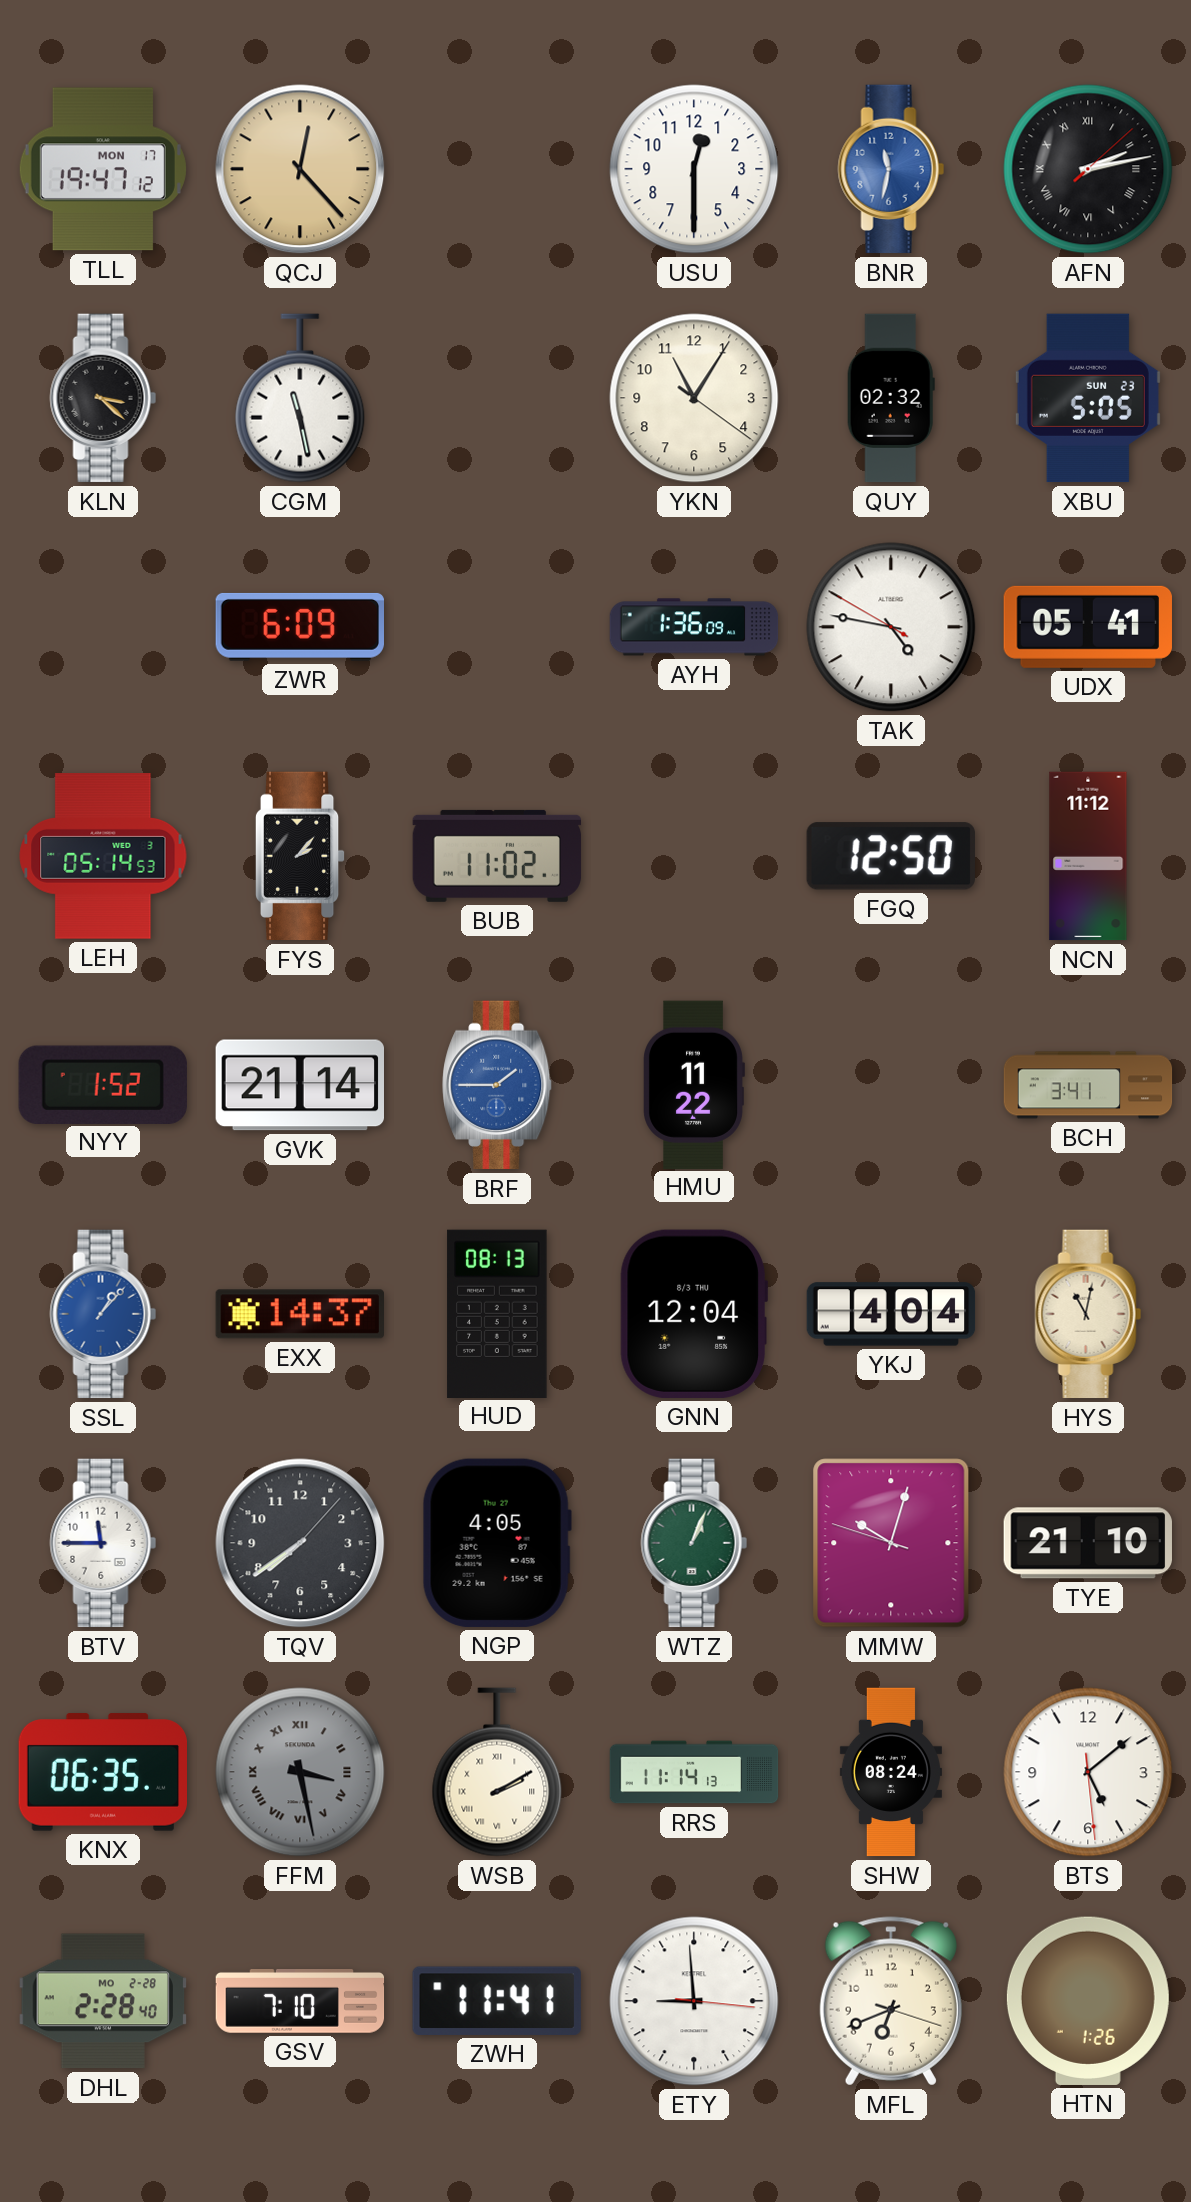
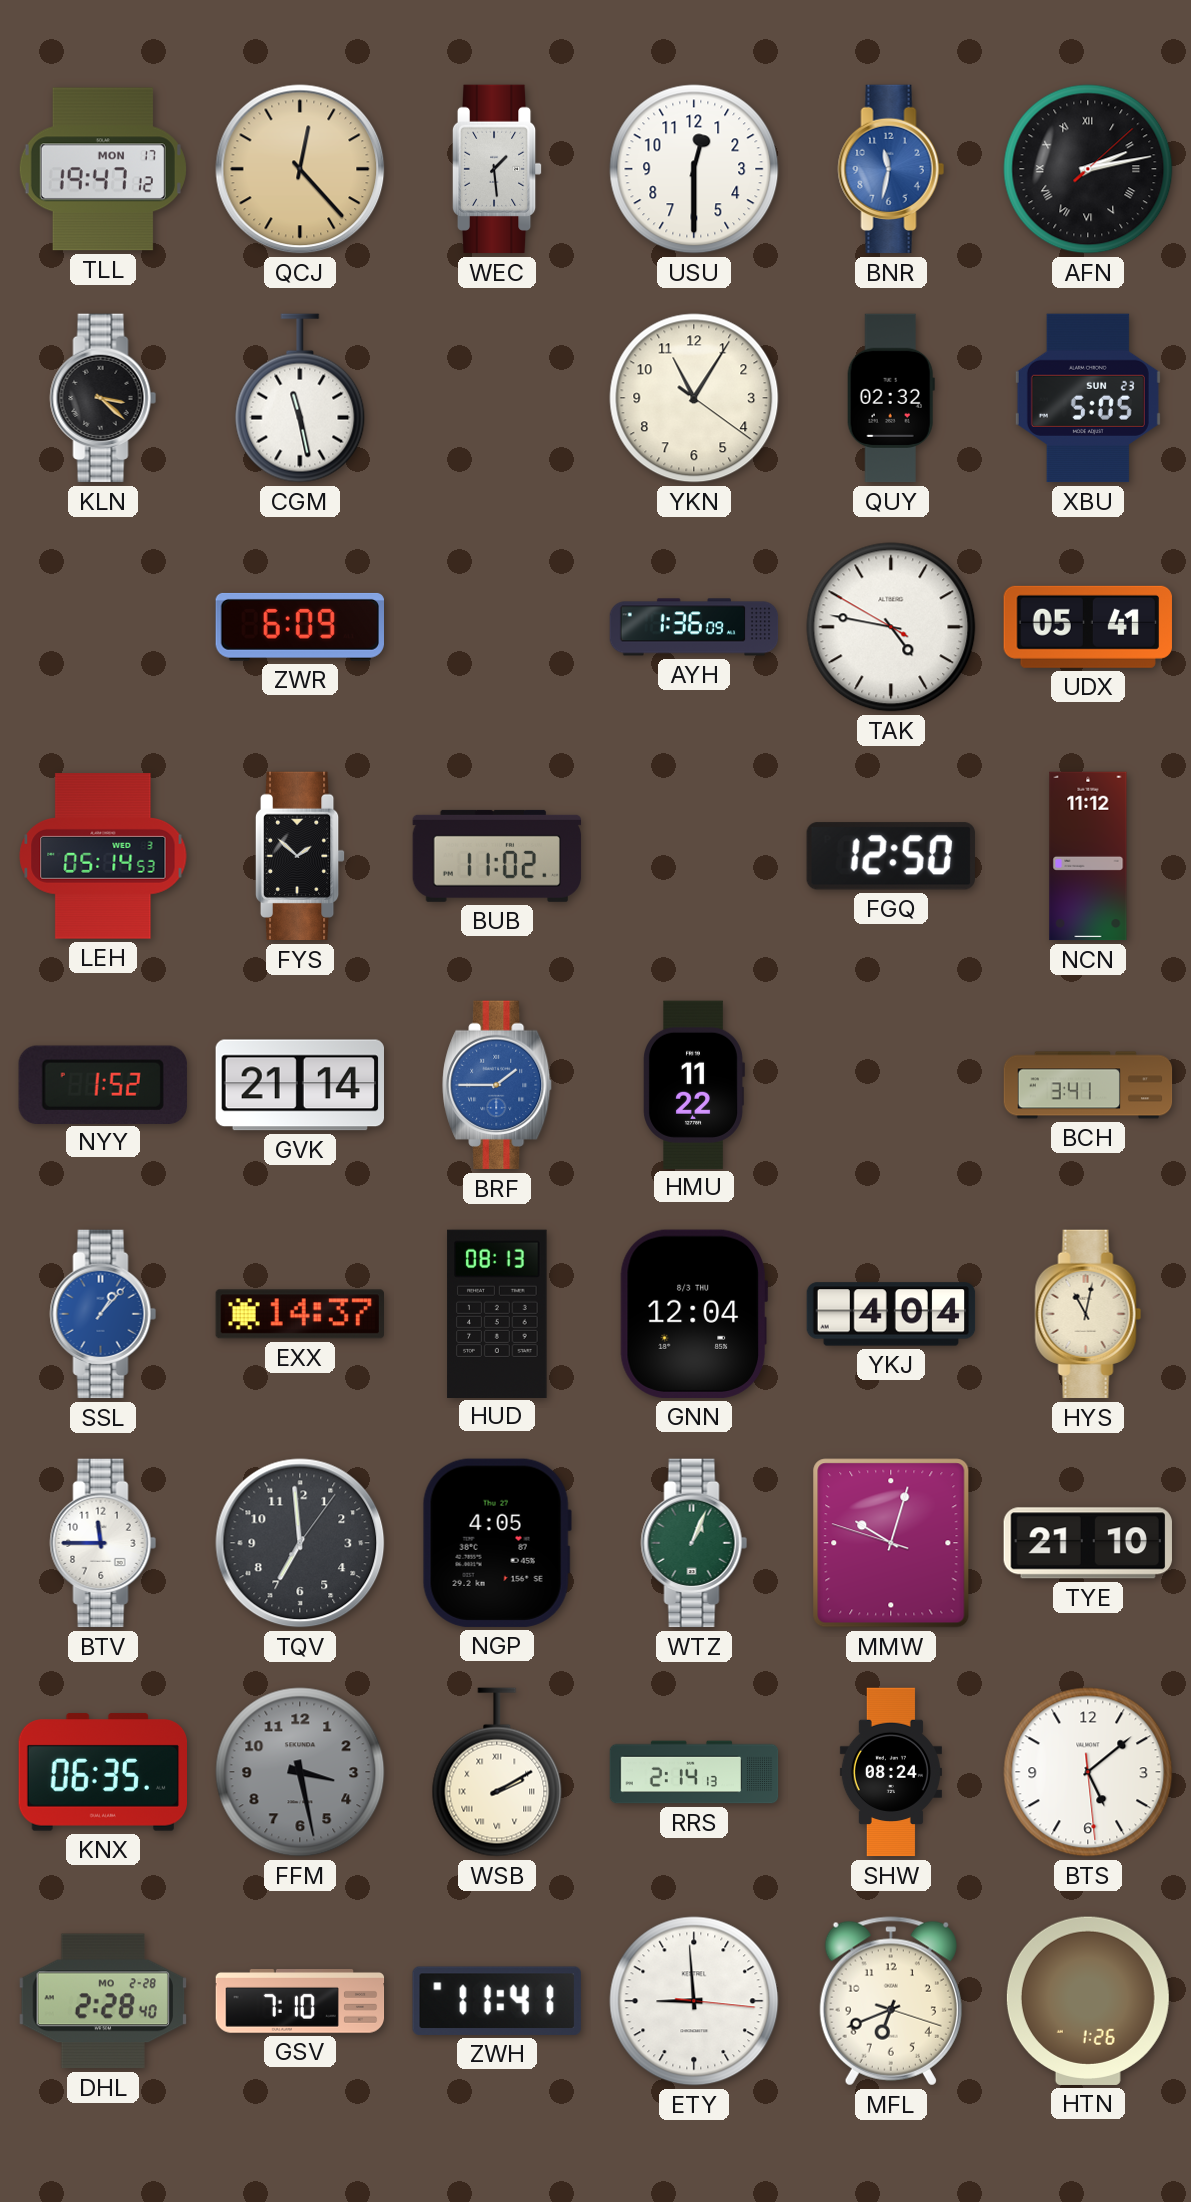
WEC: none -> 1:29 (497, 169)
FYS: 2:07 -> 1:52 (300, 856)
TQV: 7:39 -> 6:59 (300, 1543)
FFM numerals: Roman -> Arabic (300, 1772)
RRS: 11:14 -> 2:14 (694, 1772)
